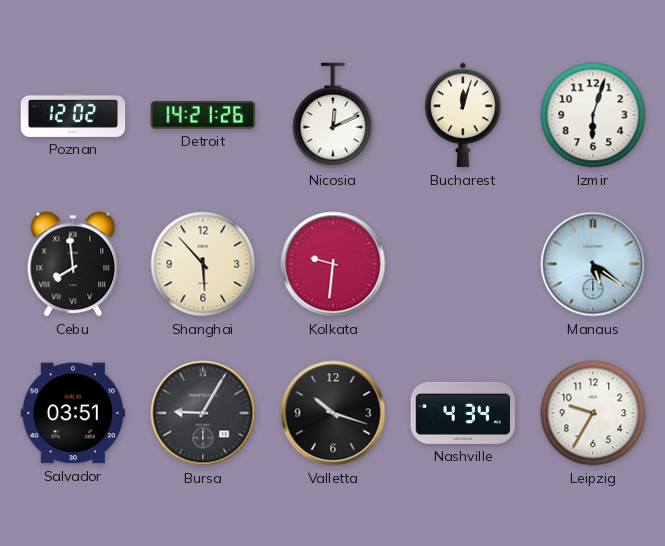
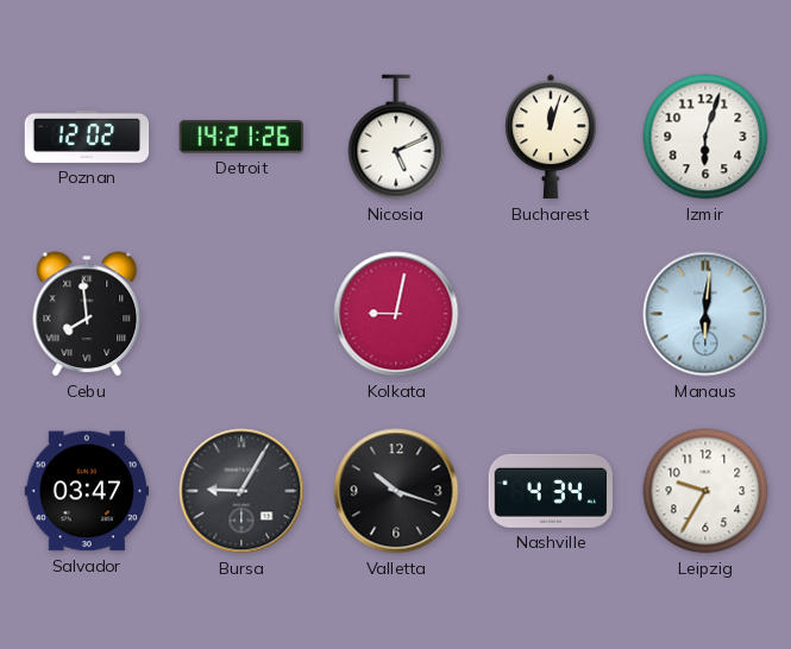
Nicosia: 12:11 -> 5:11 (396, 137)
Shanghai: 5:53 -> none (203, 264)
Kolkata: 9:31 -> 9:02 (396, 314)
Manaus: 5:21 -> 6:01 (705, 314)
Salvador: 03:51 -> 03:47 (87, 491)
